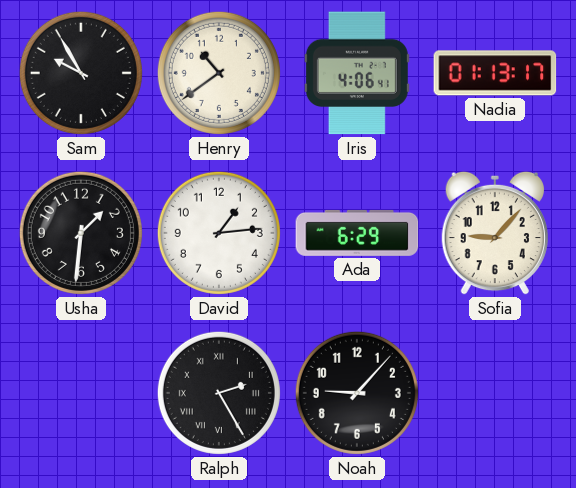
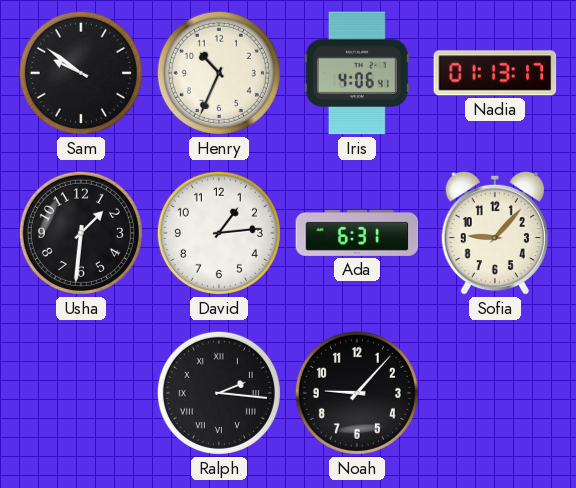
Sam: 9:55 -> 9:51 (81, 73)
Henry: 10:39 -> 10:34 (219, 73)
Ada: 6:29 -> 6:31 (357, 233)
Ralph: 2:25 -> 2:16 (219, 393)
